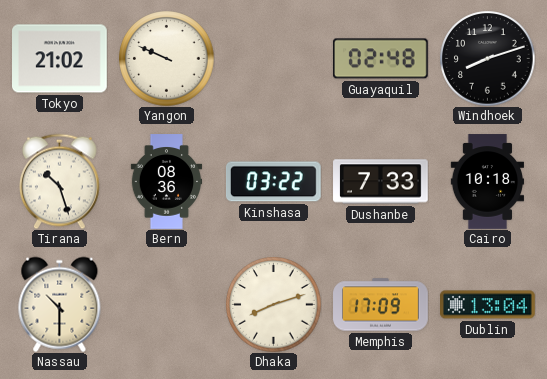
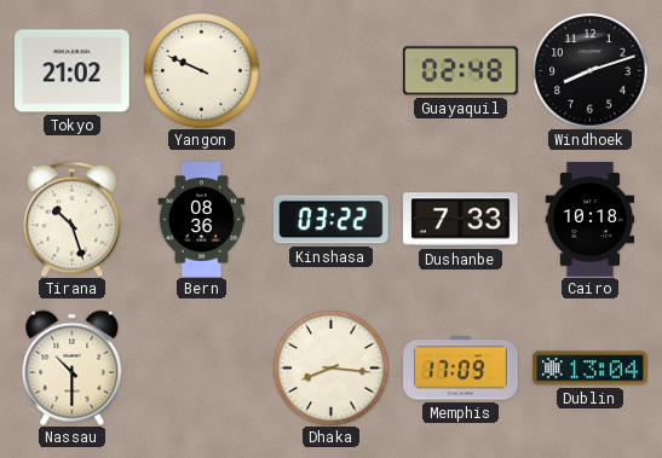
Dhaka: 8:12 -> 8:16 (330, 367)
